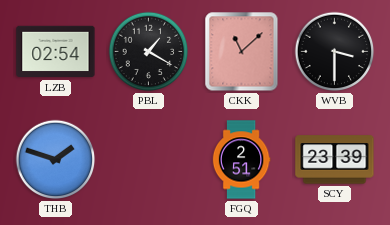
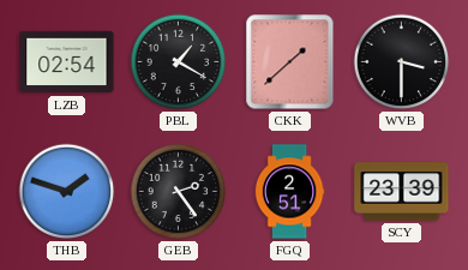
CKK: 11:08 -> 1:38 (290, 62)
GEB: none -> 2:24 (179, 192)
